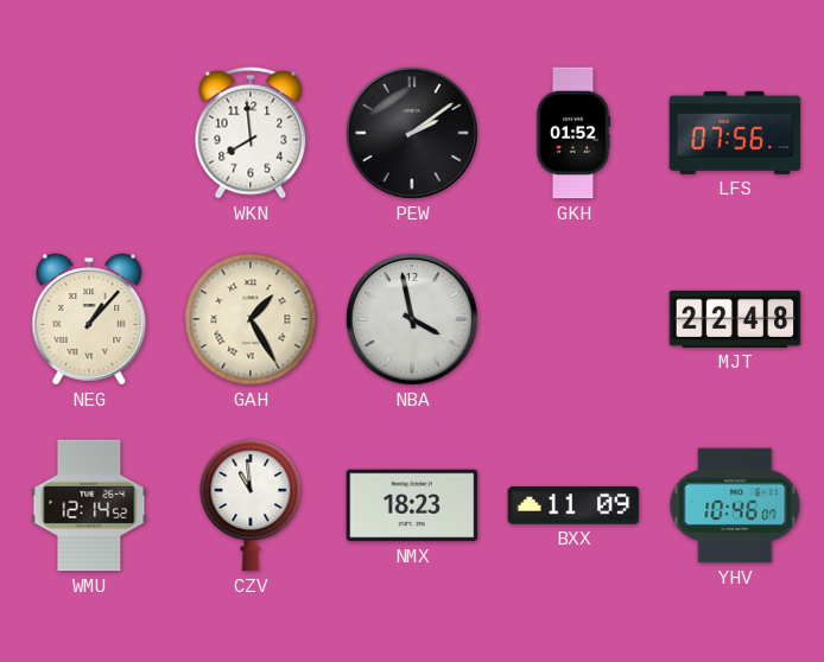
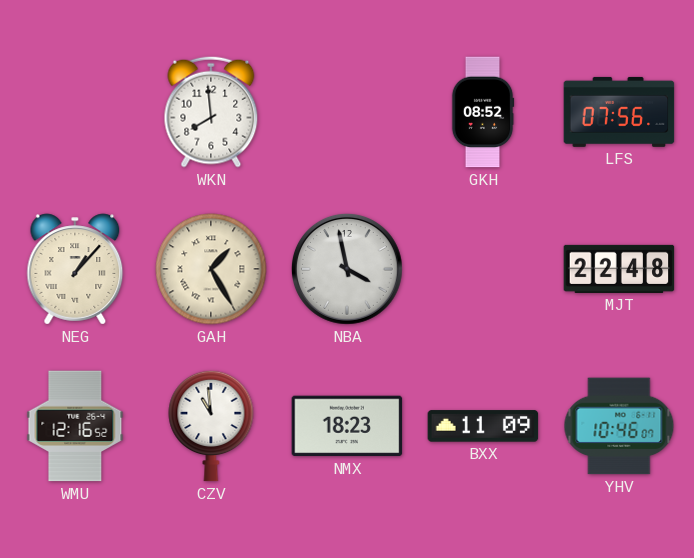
PEW: 2:09 -> none (413, 134)
GKH: 01:52 -> 08:52 (483, 112)
WMU: 12:14 -> 12:16 (75, 426)
